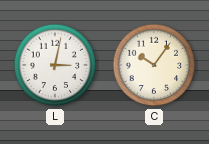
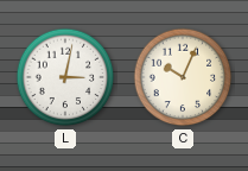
C: 10:06 -> 10:04 (183, 77)
